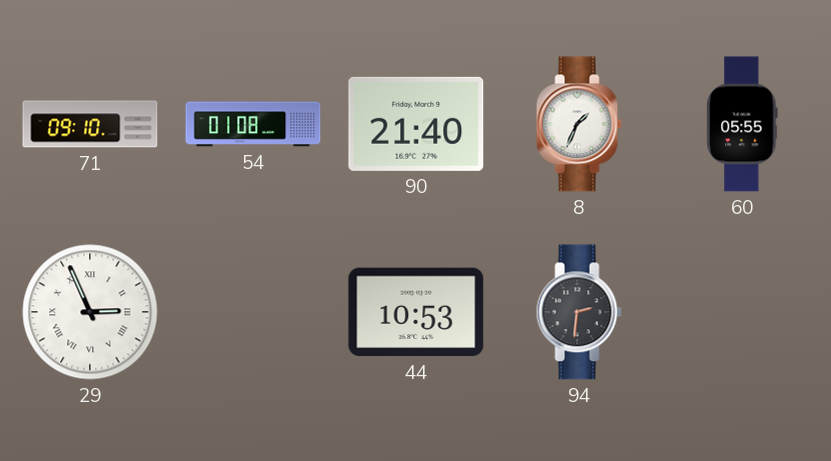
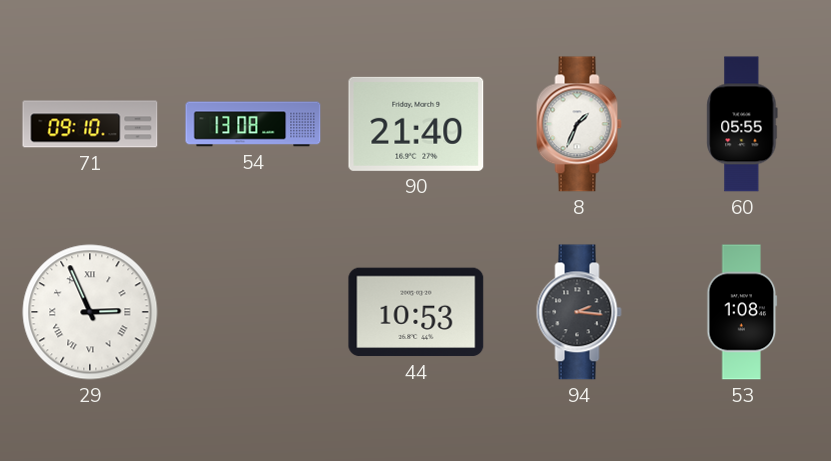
54: 01:08 -> 13:08 (253, 124)
94: 2:31 -> 2:16 (579, 312)
53: none -> 1:08 (742, 312)
